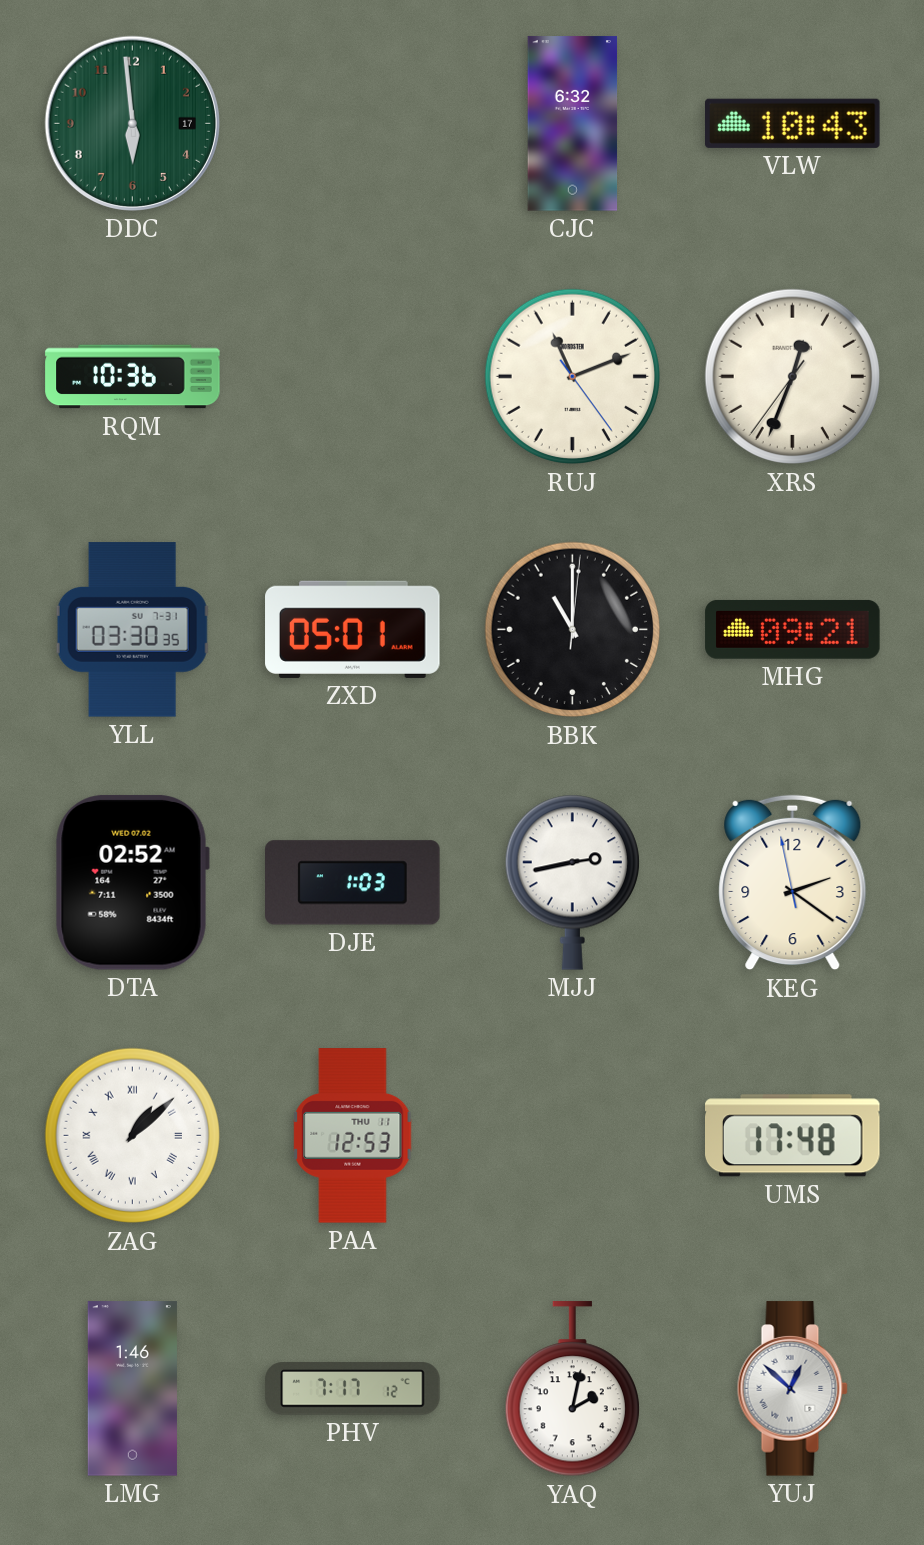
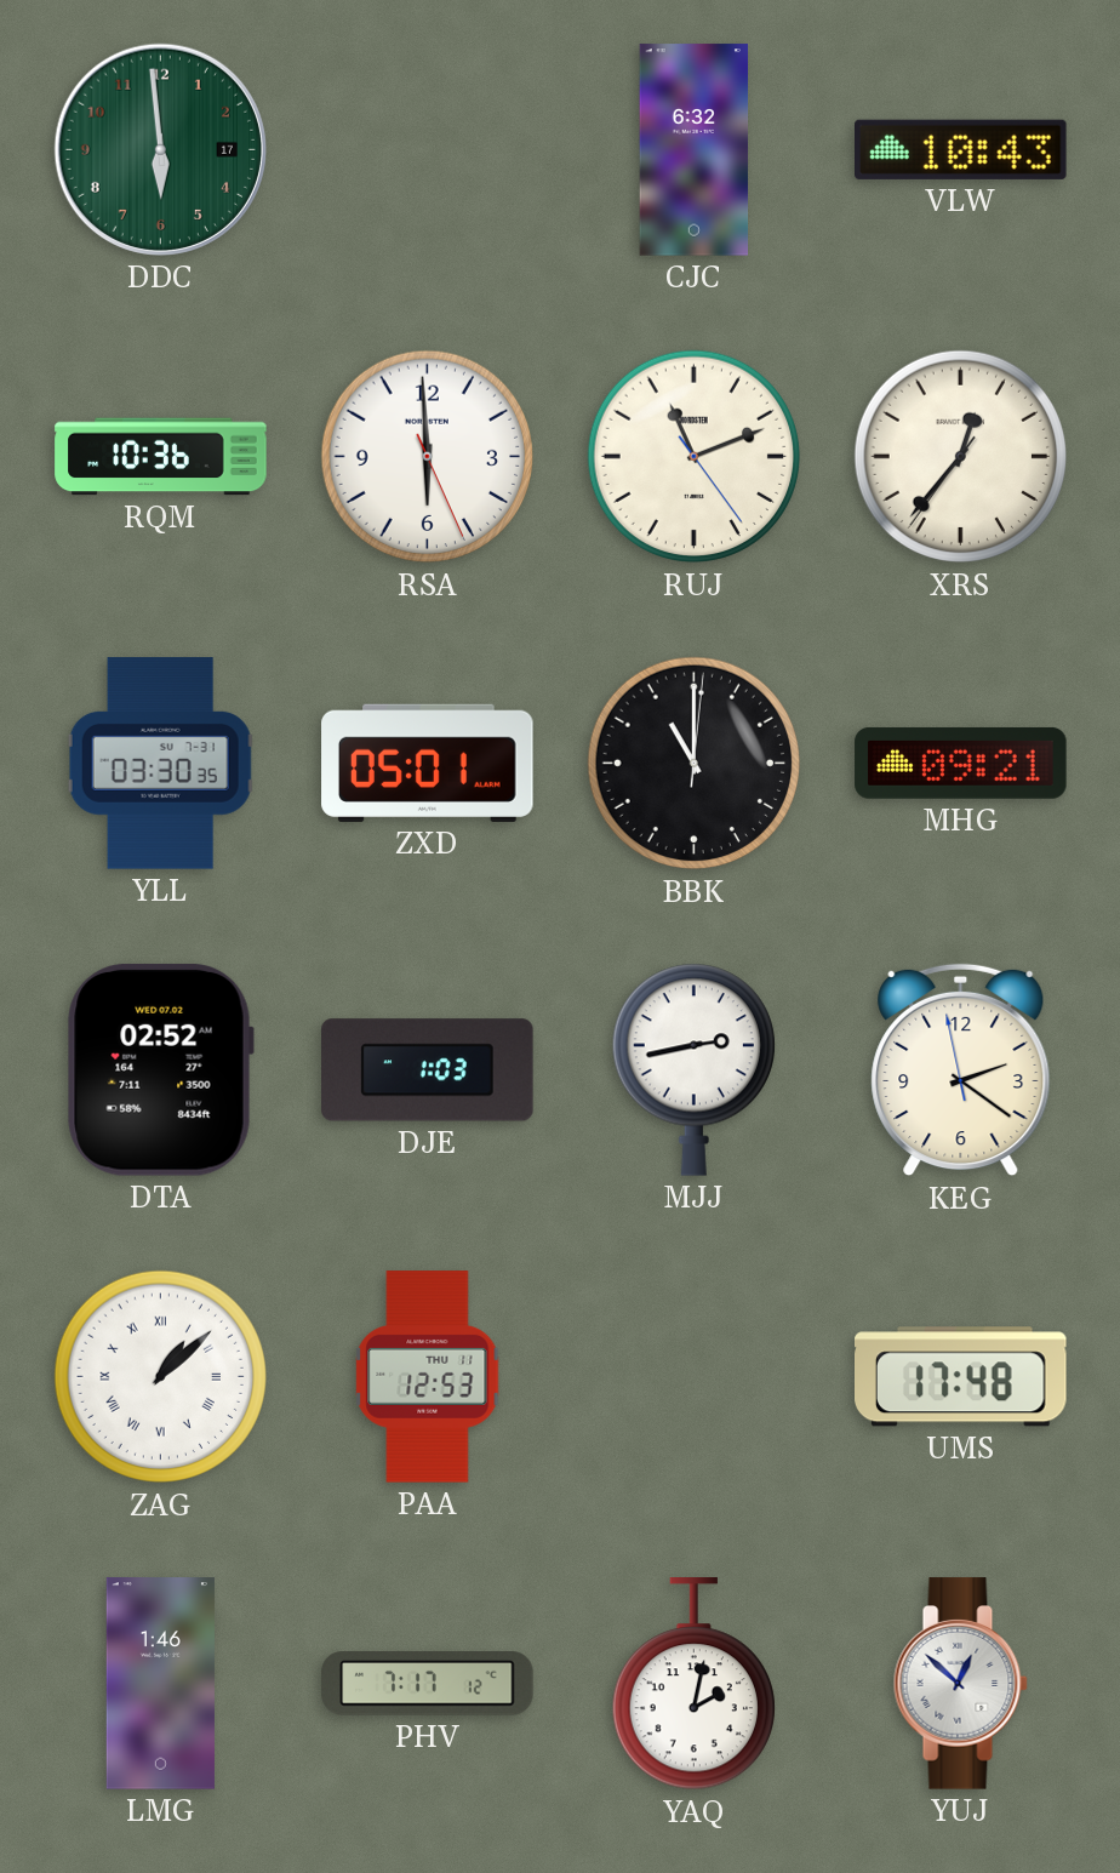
RSA: none -> 5:59 (428, 457)
XRS: 12:33 -> 12:36 (961, 457)
